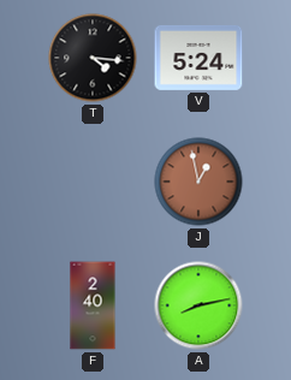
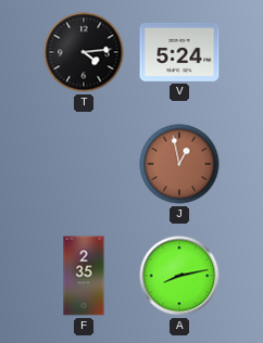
T: 4:16 -> 4:14 (84, 52)
F: 2:40 -> 2:35 (84, 276)
